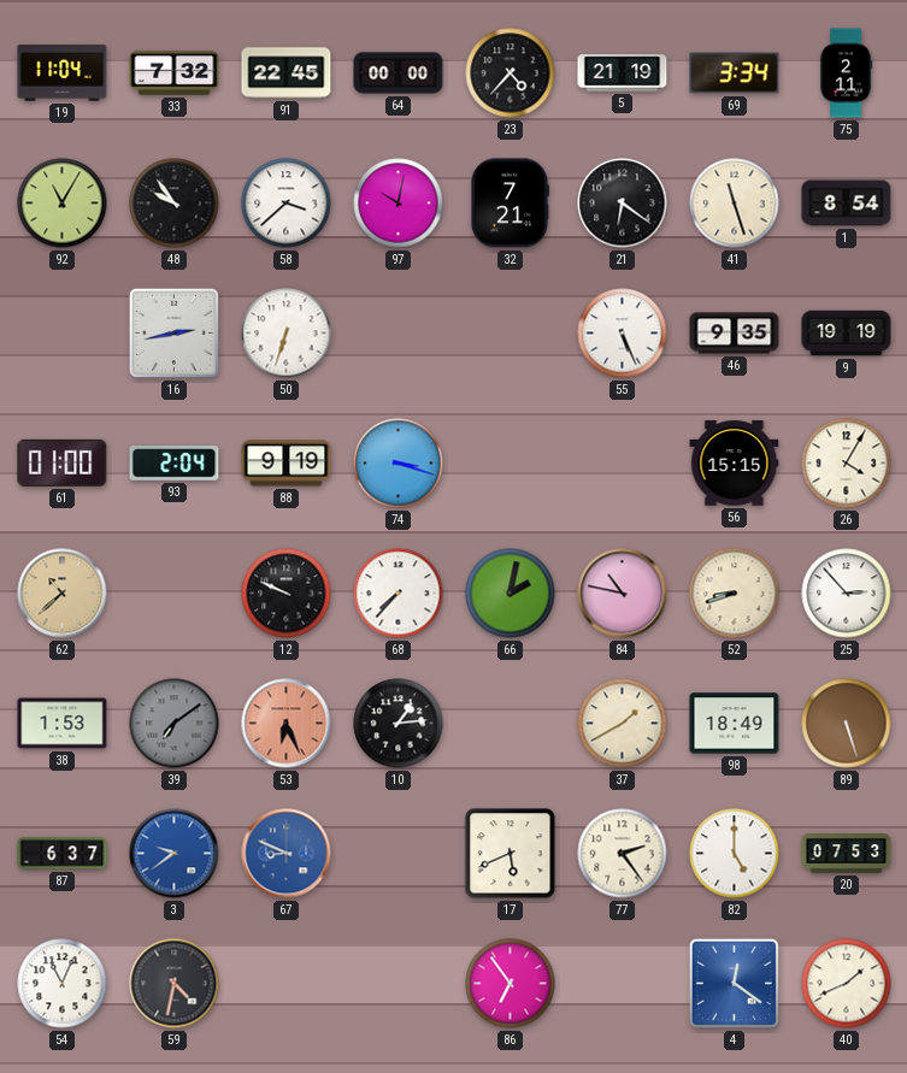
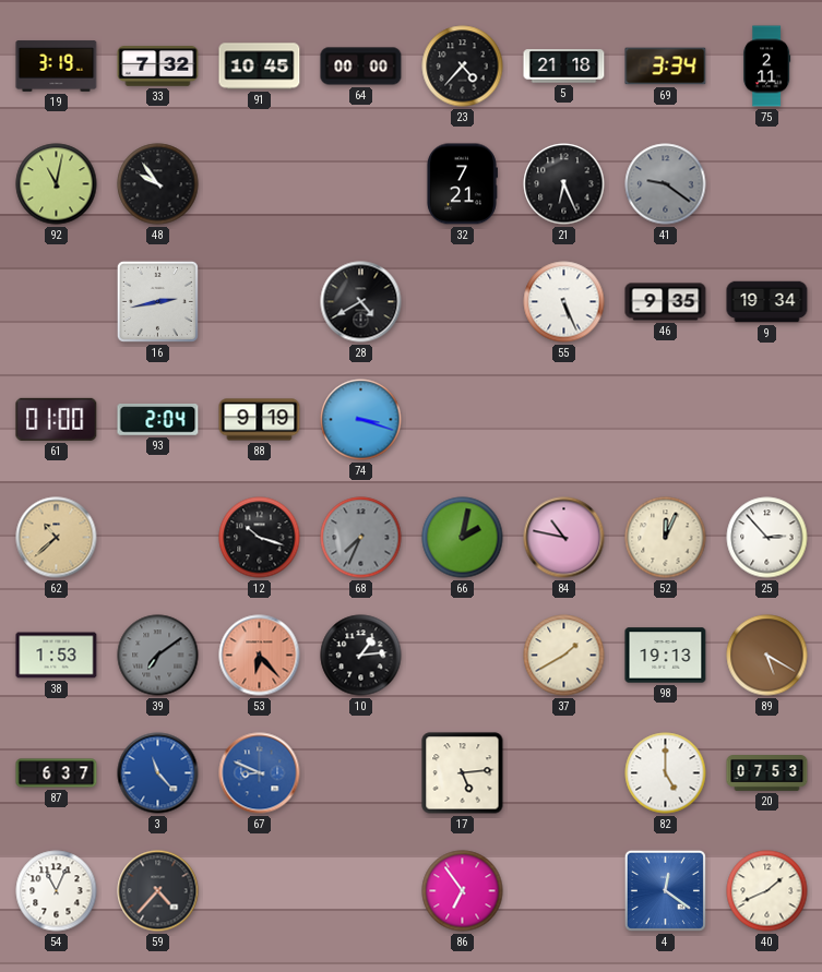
19: 11:04 -> 3:19 (57, 67)
91: 22:45 -> 10:45 (260, 67)
5: 21:19 -> 21:18 (564, 67)
92: 11:05 -> 11:02 (57, 184)
58: 3:38 -> none (287, 204)
97: 10:02 -> none (399, 204)
21: 6:21 -> 6:26 (564, 184)
41: 11:27 -> 9:21 (666, 184)
41 dial: cream -> grey (666, 184)
1: 8:54 -> none (847, 204)
50: 6:33 -> none (287, 334)
28: none -> 4:40 (361, 302)
9: 19:19 -> 19:34 (767, 302)
56: 15:15 -> none (735, 464)
26: 4:05 -> none (847, 464)
12: 9:49 -> 10:18 (260, 538)
68: 7:37 -> 7:34 (361, 538)
68 dial: white -> grey (361, 538)
52: 8:42 -> 12:04 (666, 538)
53: 6:26 -> 6:23 (260, 656)
98: 18:49 -> 19:13 (666, 656)
89: 5:27 -> 5:20 (767, 656)
3: 9:39 -> 11:23 (158, 773)
17: 5:41 -> 5:14 (463, 773)
77: 2:24 -> none (623, 854)
59: 4:32 -> 4:37 (158, 891)
